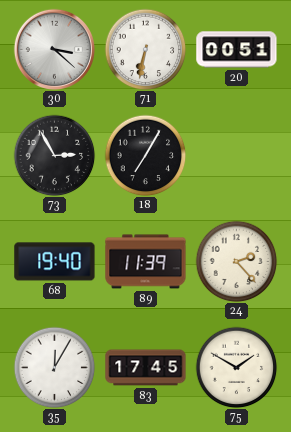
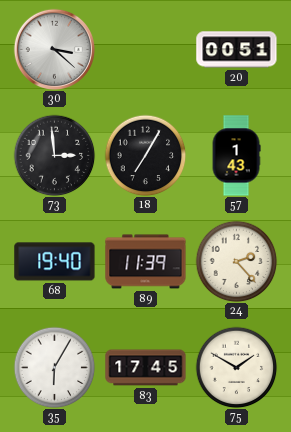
71: 6:32 -> none (145, 49)
73: 2:55 -> 2:59 (54, 155)
57: none -> 1:43 (236, 156)
35: 12:05 -> 6:05 (54, 367)
